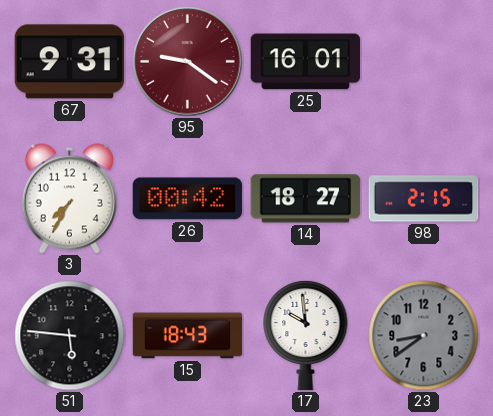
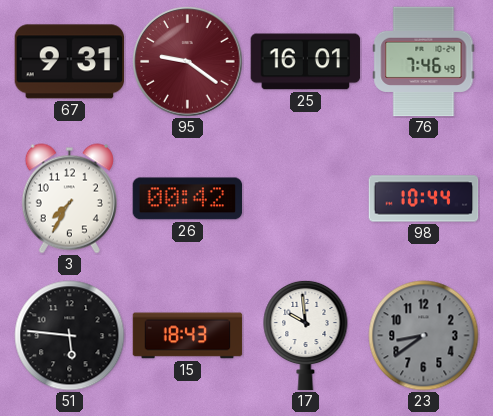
76: none -> 7:46 (424, 62)
14: 18:27 -> none (306, 199)
98: 2:15 -> 10:44 (424, 199)
